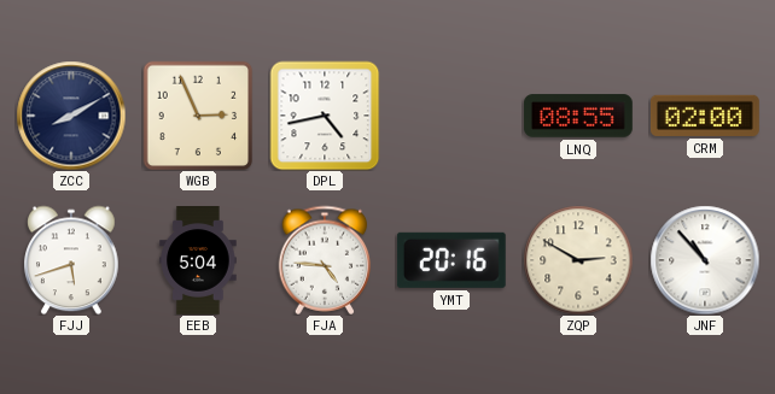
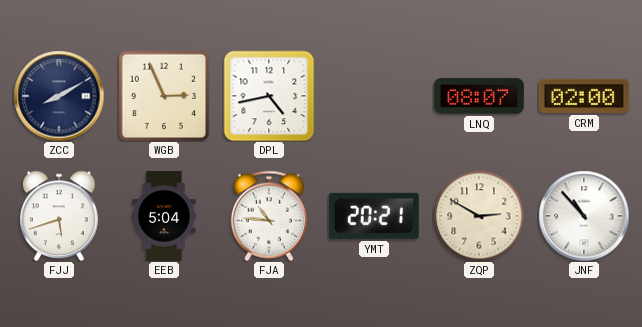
LNQ: 08:55 -> 08:07 (479, 96)
FJA: 4:46 -> 10:46 (269, 216)
YMT: 20:16 -> 20:21 (374, 216)
